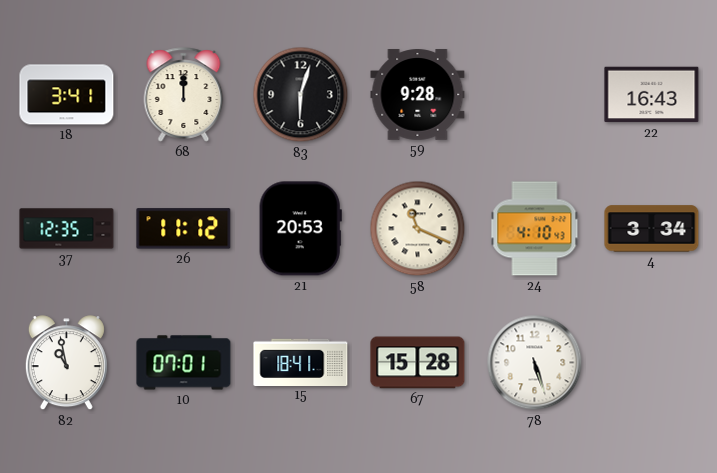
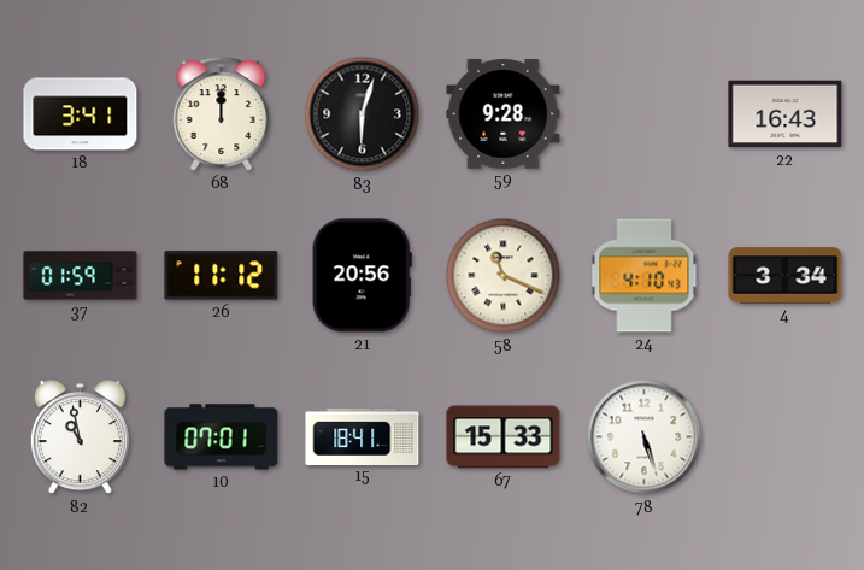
37: 12:35 -> 01:59 (81, 276)
21: 20:53 -> 20:56 (362, 276)
67: 15:28 -> 15:33 (504, 437)
